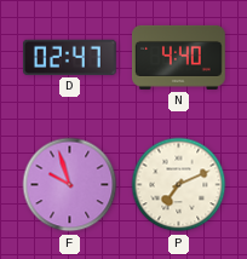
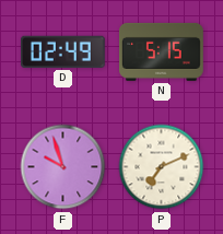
D: 02:47 -> 02:49 (62, 51)
N: 4:40 -> 5:15 (162, 51)
